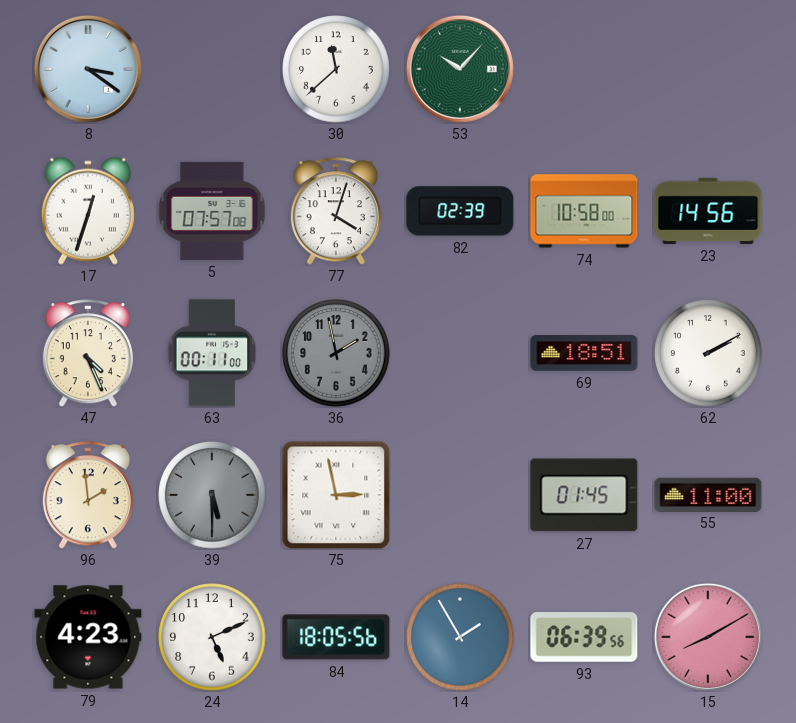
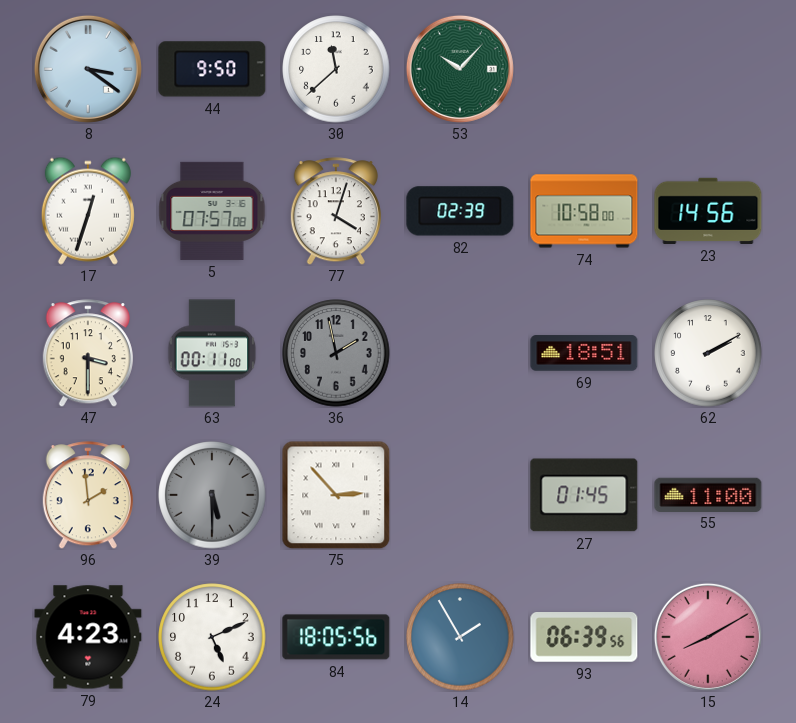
44: none -> 9:50 (212, 69)
47: 4:26 -> 3:30 (88, 353)
75: 2:58 -> 2:53 (336, 495)
